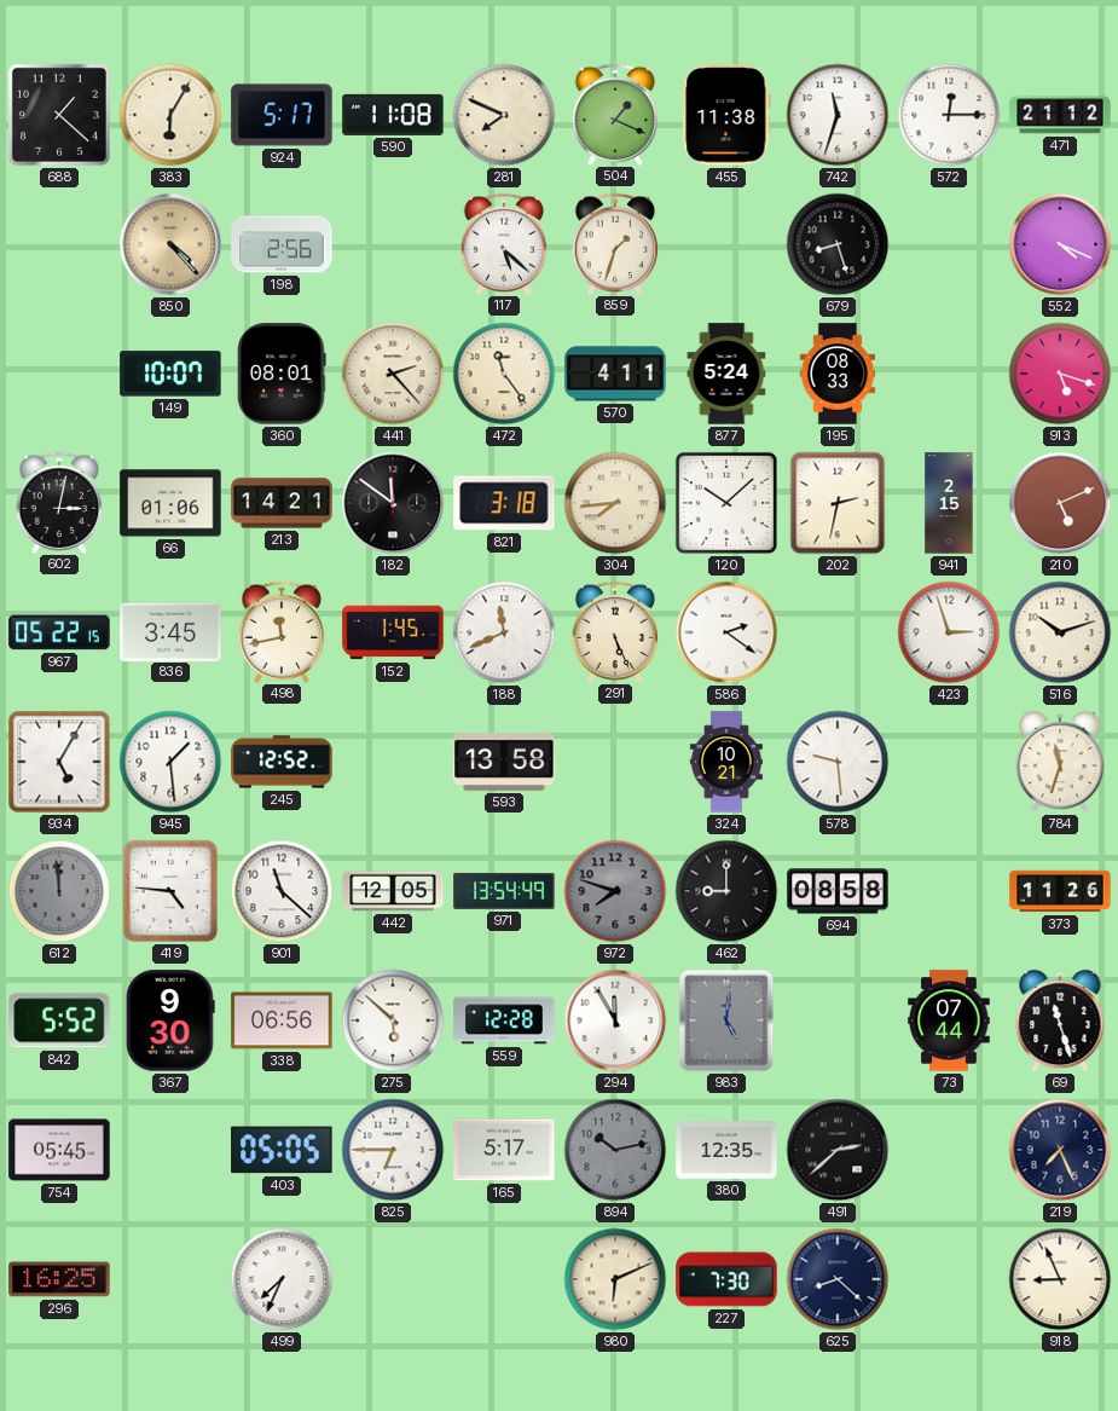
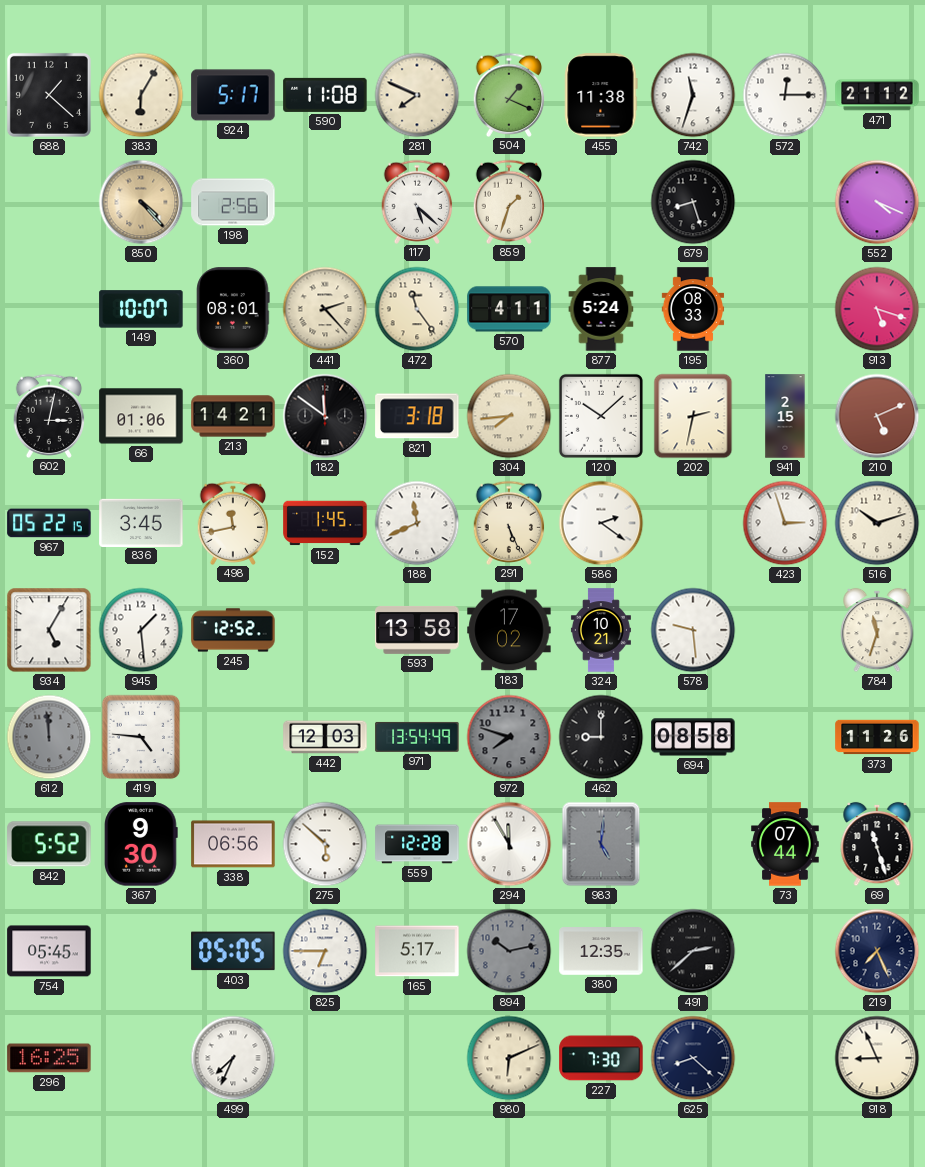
183: none -> 17:02 (509, 630)
901: 11:22 -> none (282, 891)
442: 12:05 -> 12:03 (325, 737)
